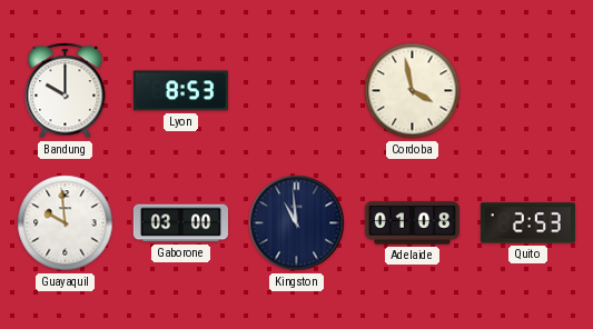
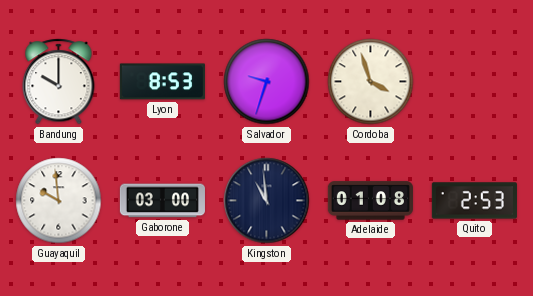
Salvador: none -> 9:33 (267, 82)
Cordoba: 3:58 -> 3:57 (371, 82)
